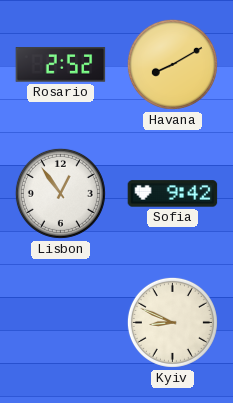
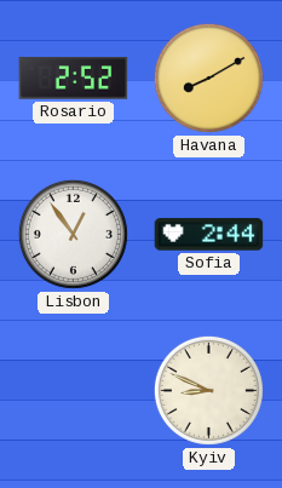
Sofia: 9:42 -> 2:44 (209, 235)
